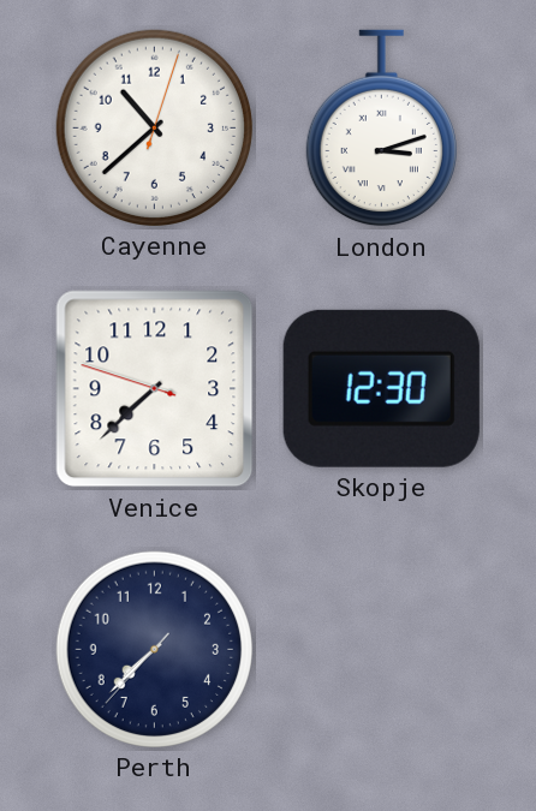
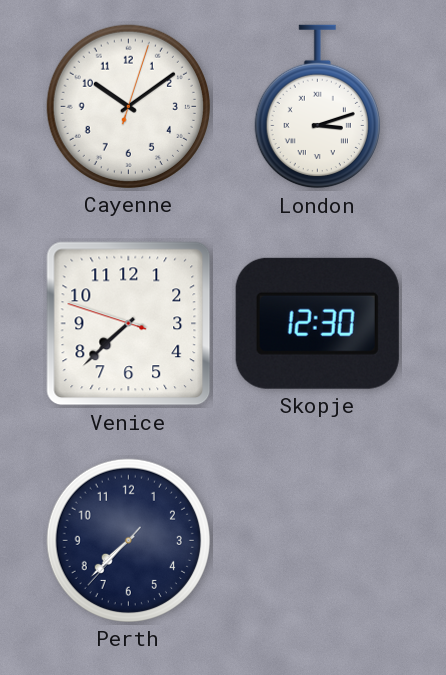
Cayenne: 10:38 -> 10:09 (128, 106)
